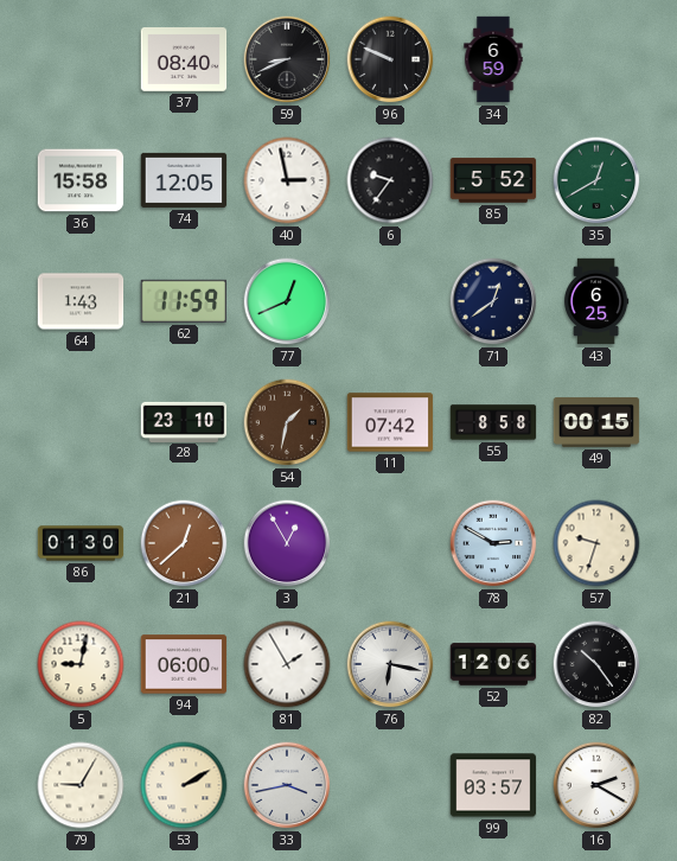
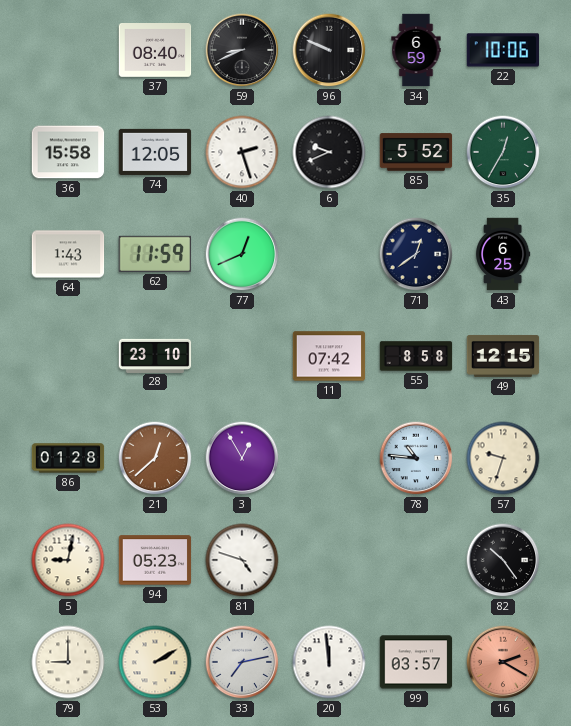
22: none -> 10:06 (503, 50)
40: 2:58 -> 2:27 (242, 152)
6: 9:36 -> 9:41 (329, 152)
35: 12:40 -> 12:35 (503, 152)
54: 1:32 -> none (287, 422)
49: 00:15 -> 12:15 (503, 356)
86: 01:30 -> 01:28 (68, 458)
78: 2:50 -> 10:46 (416, 458)
94: 06:00 -> 05:23 (155, 560)
81: 1:55 -> 4:48 (242, 560)
76: 6:17 -> none (390, 664)
52: 12:06 -> none (493, 664)
79: 9:05 -> 9:00 (68, 662)
33: 3:43 -> 7:13 (242, 662)
20: none -> 11:59 (329, 662)
16 dial: white -> salmon (503, 662)
